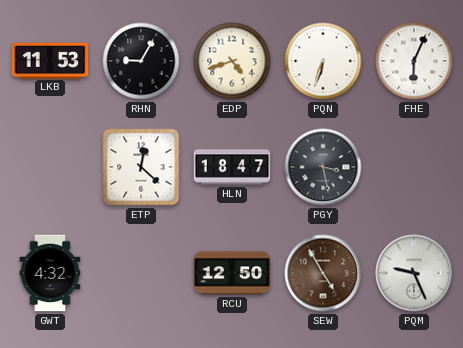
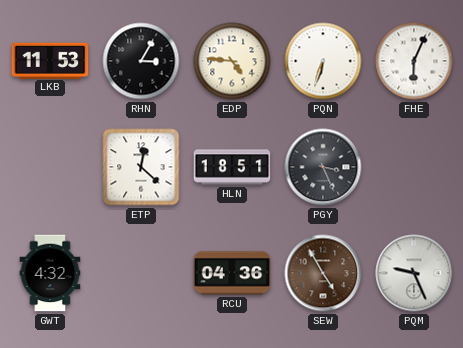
RHN: 9:05 -> 3:05 (141, 61)
EDP: 4:42 -> 4:46 (232, 61)
HLN: 18:47 -> 18:51 (232, 167)
PGY: 3:28 -> 3:26 (323, 167)
RCU: 12:50 -> 04:36 (232, 273)
